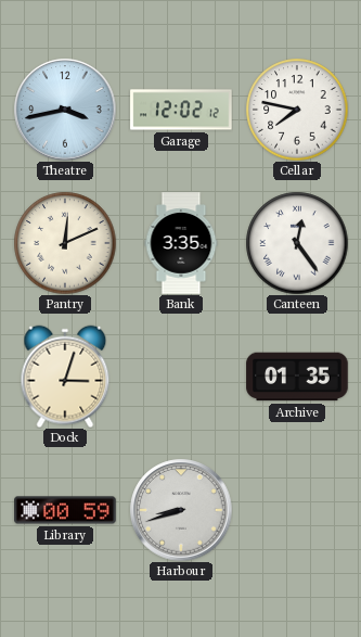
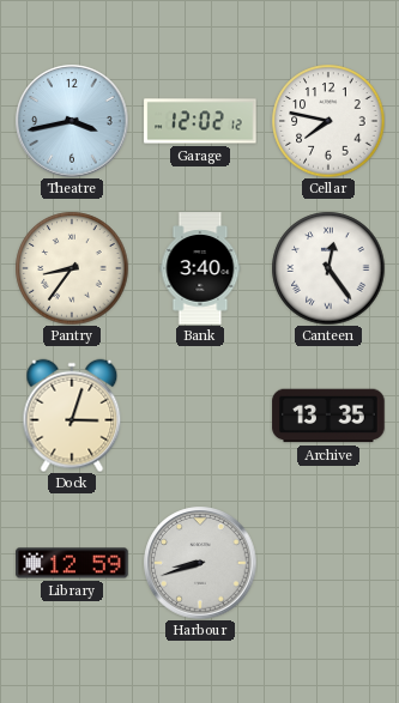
Pantry: 12:11 -> 8:36 (72, 268)
Bank: 3:35 -> 3:40 (200, 268)
Archive: 01:35 -> 13:35 (328, 416)
Library: 00:59 -> 12:59 (72, 563)
